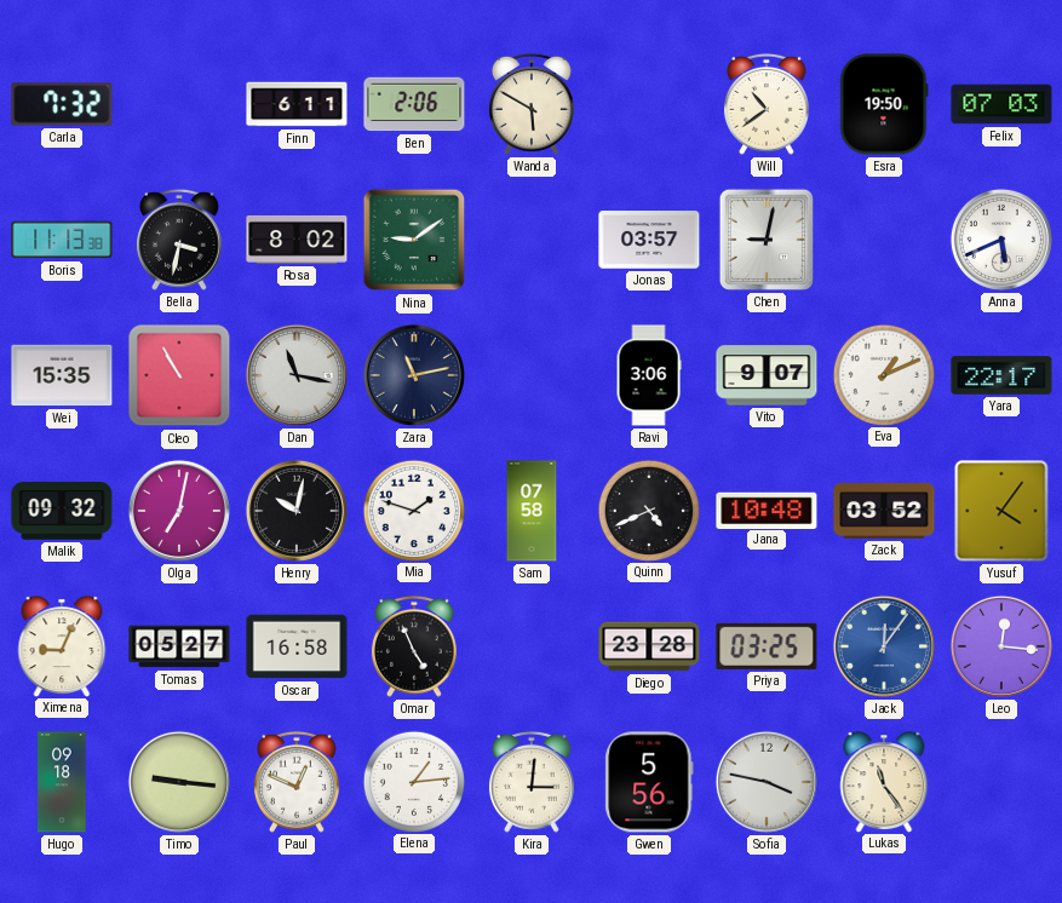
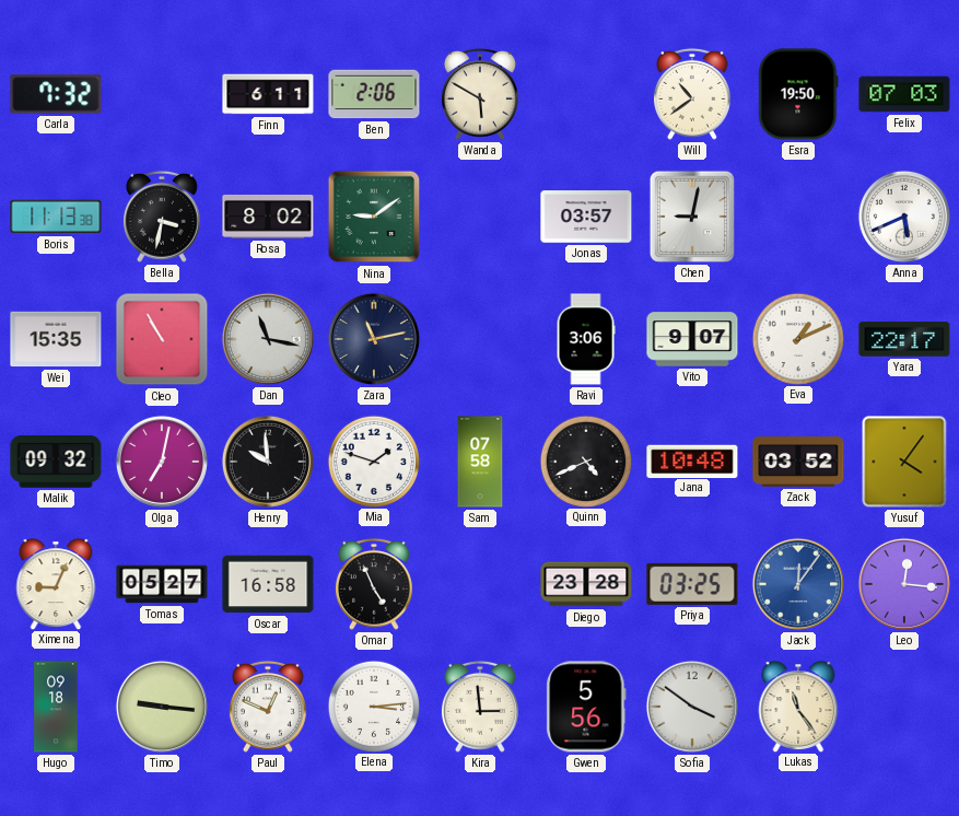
Henry: 10:02 -> 9:59 (268, 462)
Elena: 1:14 -> 3:14 (373, 706)
Kira: 3:01 -> 2:59 (480, 707)
Sofia: 3:47 -> 3:51 (692, 707)
